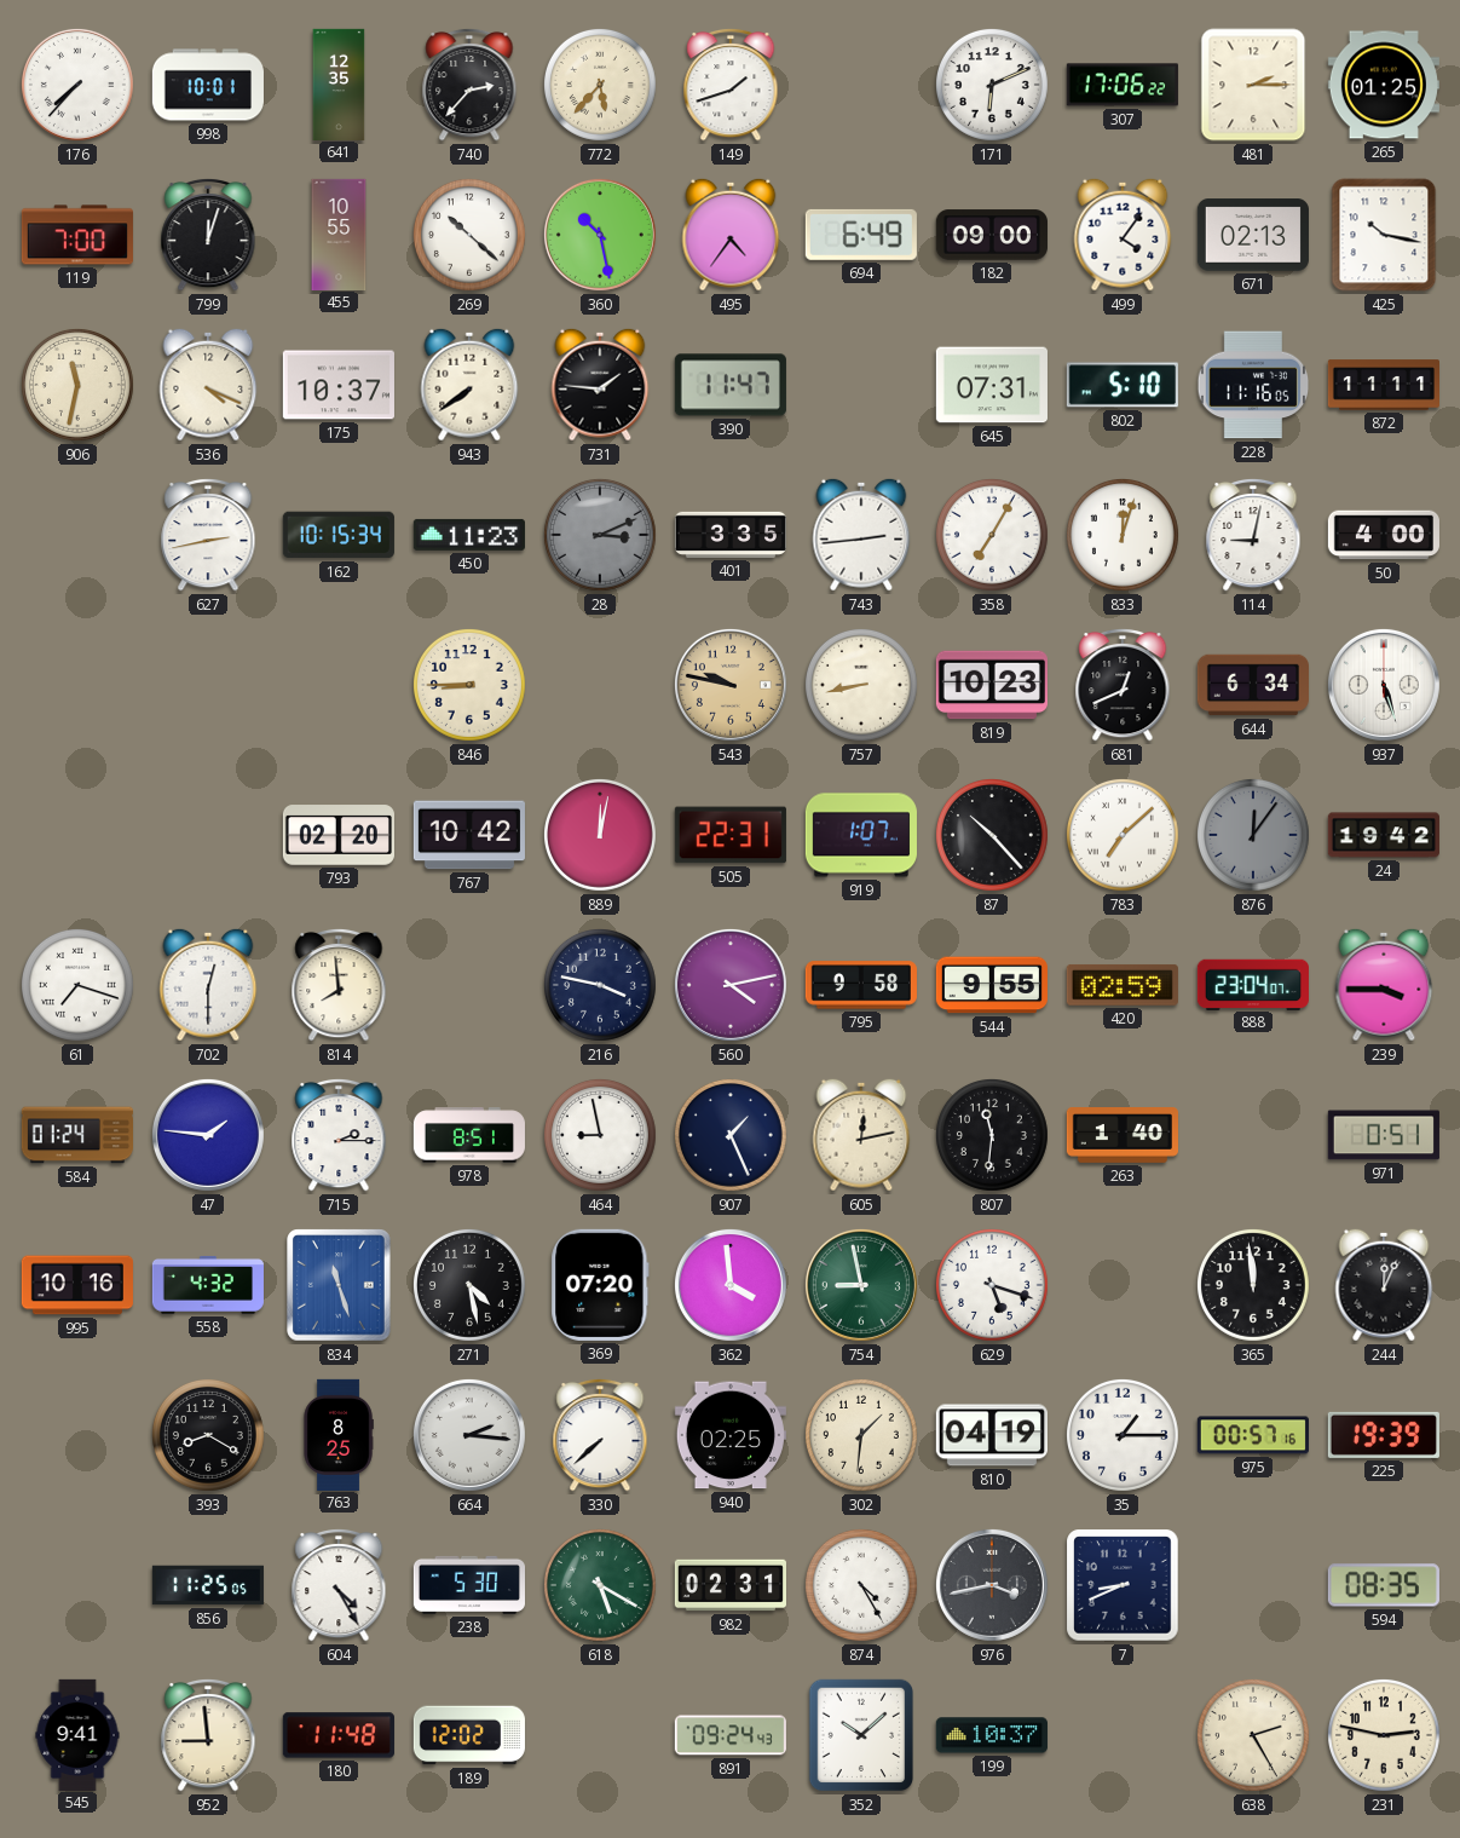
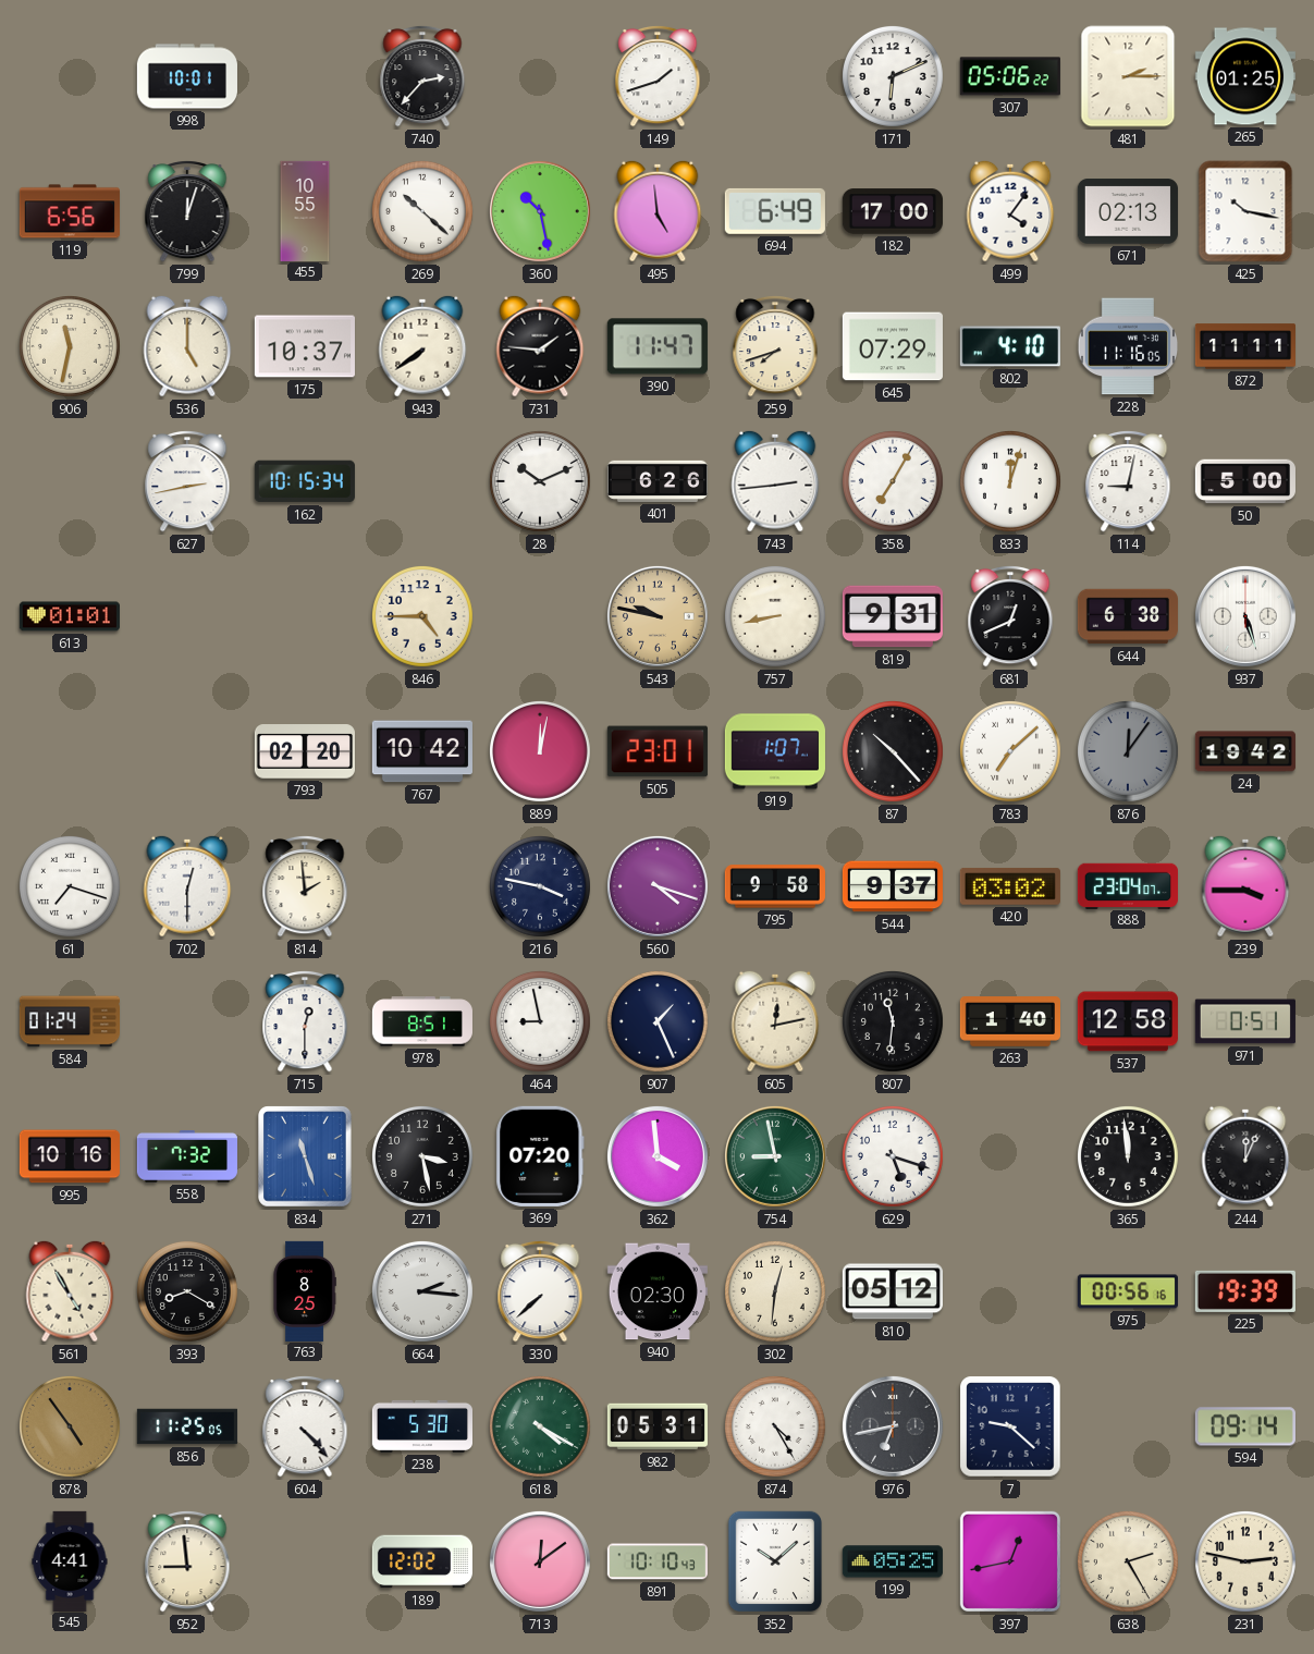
176: 7:37 -> none (77, 85)
641: 12:35 -> none (339, 83)
772: 5:37 -> none (600, 85)
307: 17:06 -> 05:06 (1010, 76)
119: 7:00 -> 6:56 (70, 211)
495: 4:36 -> 4:59 (658, 211)
182: 09:00 -> 17:00 (893, 211)
536: 4:19 -> 5:00 (187, 346)
259: none -> 7:42 (775, 346)
645: 07:31 -> 07:29 (893, 346)
802: 5:10 -> 4:10 (1010, 346)
450: 11:23 -> none (469, 535)
28: 3:11 -> 10:11 (540, 481)
28 dial: grey -> white (540, 481)
401: 3:35 -> 6:26 (656, 481)
50: 4:00 -> 5:00 (1245, 481)
613: none -> 01:01 (70, 616)
846: 8:45 -> 4:45 (422, 616)
819: 10:23 -> 9:31 (893, 616)
644: 6:34 -> 6:38 (1128, 616)
505: 22:31 -> 23:01 (658, 751)
814: 7:59 -> 1:59 (305, 886)
560: 4:13 -> 4:18 (658, 886)
544: 9:55 -> 9:37 (892, 886)
420: 02:59 -> 03:02 (1010, 886)
47: 1:46 -> none (208, 1135)
715: 2:15 -> 12:30 (305, 1021)
537: none -> 12:58 (1128, 1021)
558: 4:32 -> 7:32 (187, 1156)
271: 4:28 -> 3:28 (422, 1156)
561: none -> 4:55 (70, 1291)
940: 02:25 -> 02:30 (658, 1291)
302: 1:31 -> 12:31 (775, 1291)
810: 04:19 -> 05:12 (893, 1291)
35: 1:15 -> none (1123, 1435)
975: 00:57 -> 00:56 (1128, 1291)
878: none -> 4:54 (70, 1426)
604: 4:25 -> 4:23 (305, 1426)
618: 5:20 -> 4:20 (540, 1426)
982: 02:31 -> 05:31 (658, 1426)
976: 3:43 -> 6:43 (893, 1426)
7: 8:41 -> 9:22 (1010, 1426)
594: 08:35 -> 09:14 (1245, 1426)
545: 9:41 -> 4:41 (70, 1560)
180: 11:48 -> none (339, 1735)
713: none -> 12:09 (540, 1561)
891: 09:24 -> 10:10 (658, 1561)
199: 10:37 -> 05:25 (893, 1561)
397: none -> 12:43 (1010, 1561)
